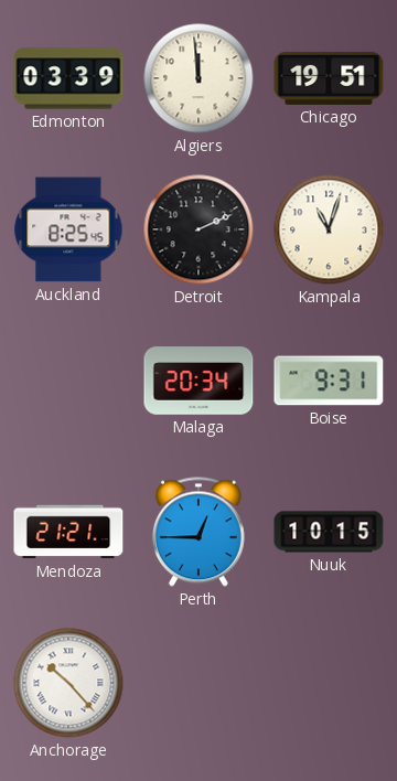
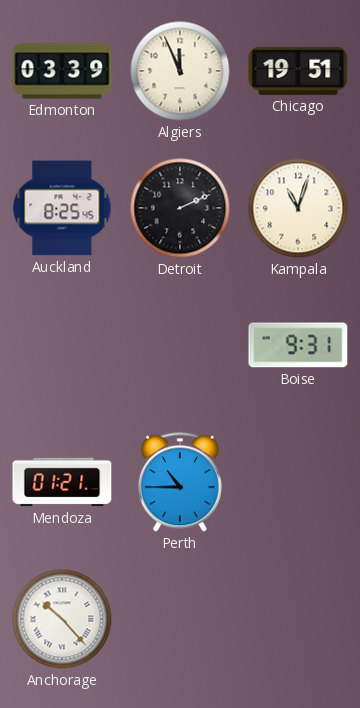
Algiers: 11:59 -> 11:56 (180, 71)
Malaga: 20:34 -> none (198, 381)
Mendoza: 21:21 -> 01:21 (62, 482)
Perth: 12:45 -> 10:45 (180, 482)
Nuuk: 10:15 -> none (329, 532)
